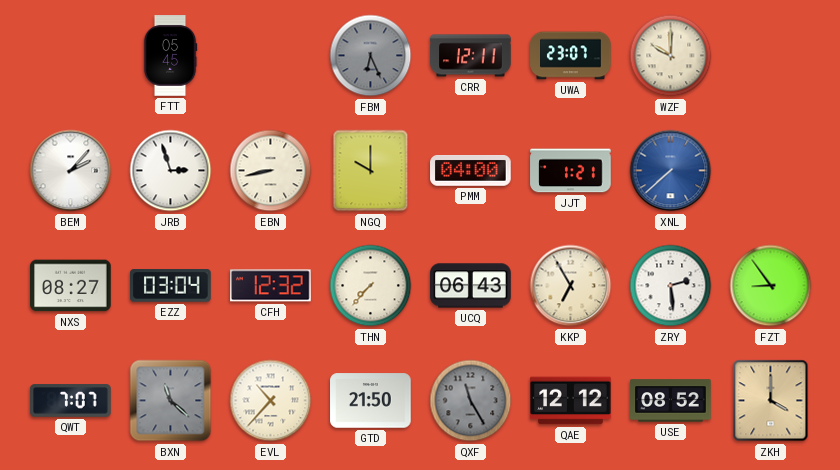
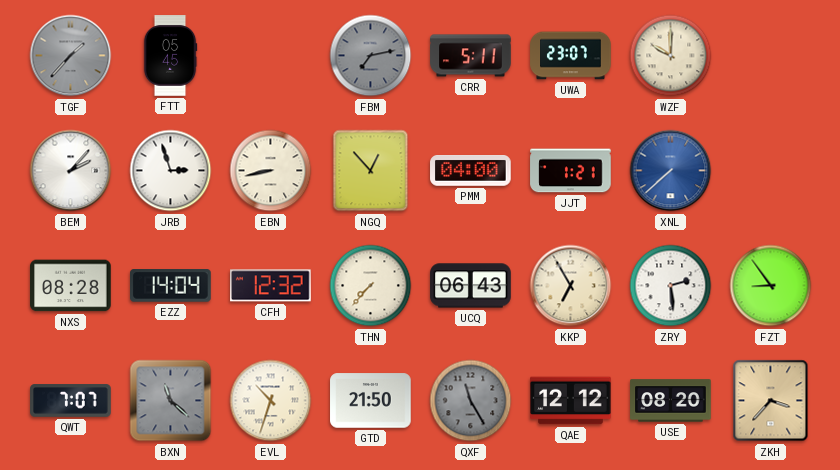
TGF: none -> 1:37 (71, 56)
FBM: 6:26 -> 7:13 (371, 56)
CRR: 12:11 -> 5:11 (471, 56)
NGQ: 10:00 -> 12:53 (371, 171)
NXS: 08:27 -> 08:28 (71, 286)
EZZ: 03:04 -> 14:04 (171, 286)
EVL: 10:37 -> 10:33 (271, 401)
USE: 08:52 -> 08:20 (671, 401)
ZKH: 4:00 -> 3:37 (771, 401)
